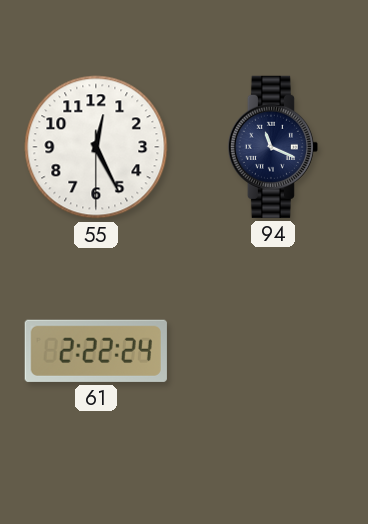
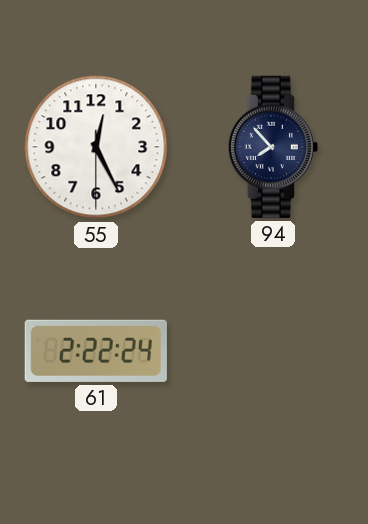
94: 11:19 -> 7:53 (272, 147)
